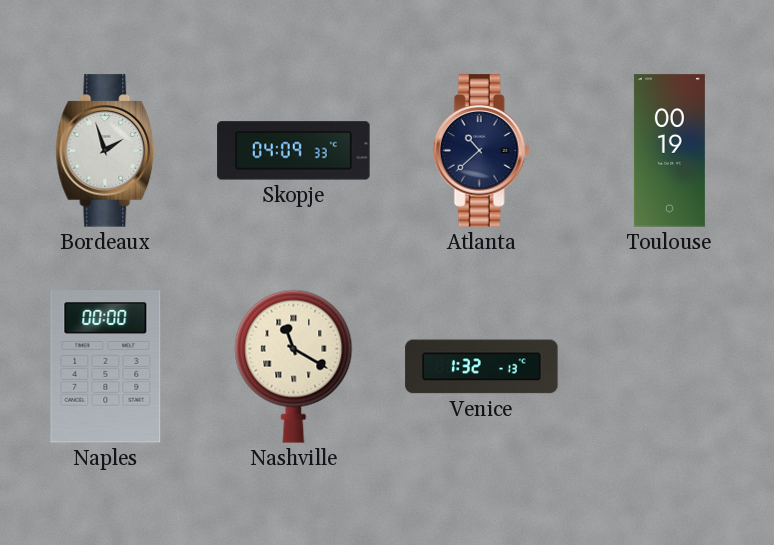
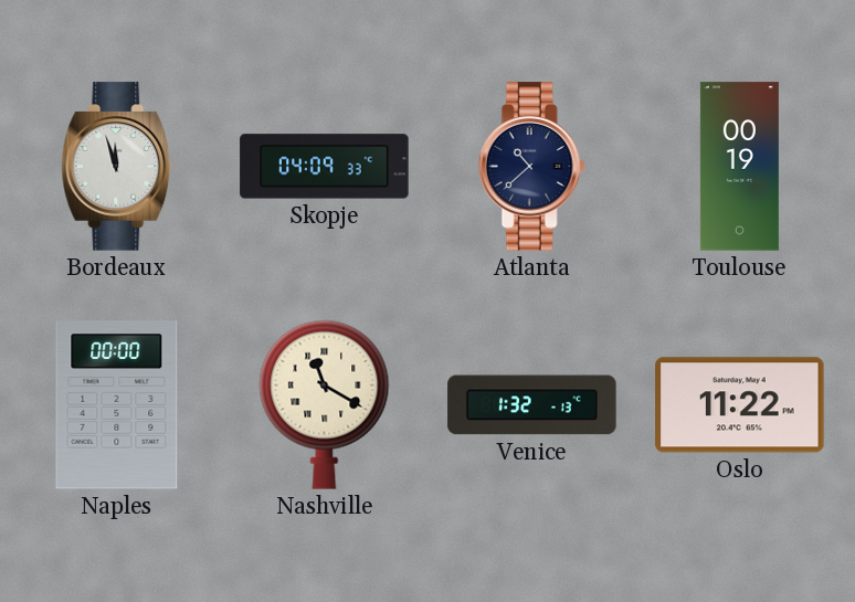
Bordeaux: 1:57 -> 11:57 (117, 167)
Oslo: none -> 11:22 (740, 405)
